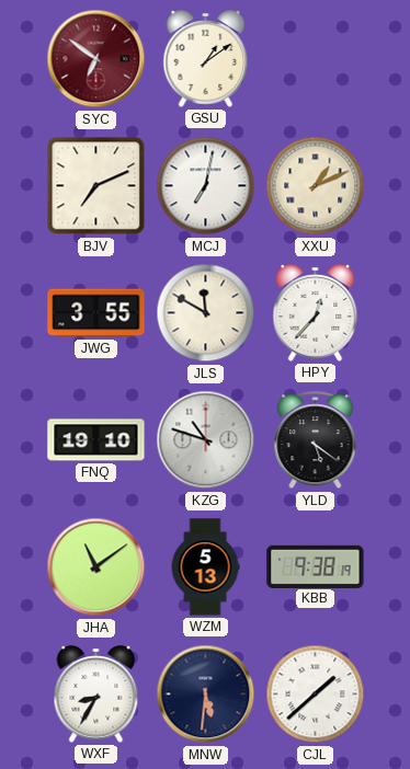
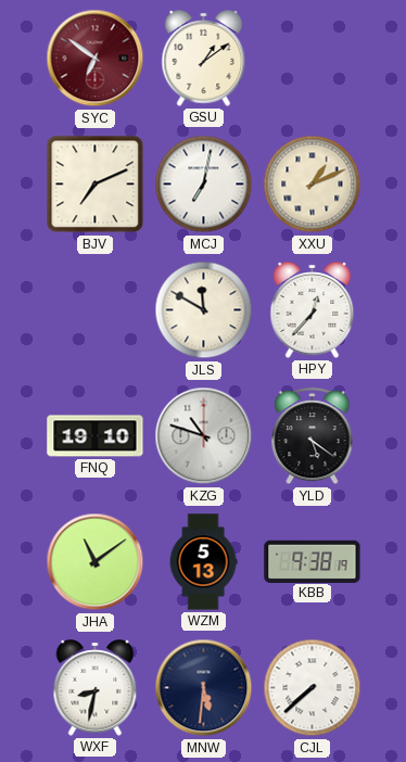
JWG: 3:55 -> none (96, 313)
WXF: 8:35 -> 8:32 (96, 688)
CJL: 1:38 -> 7:38 (313, 688)
